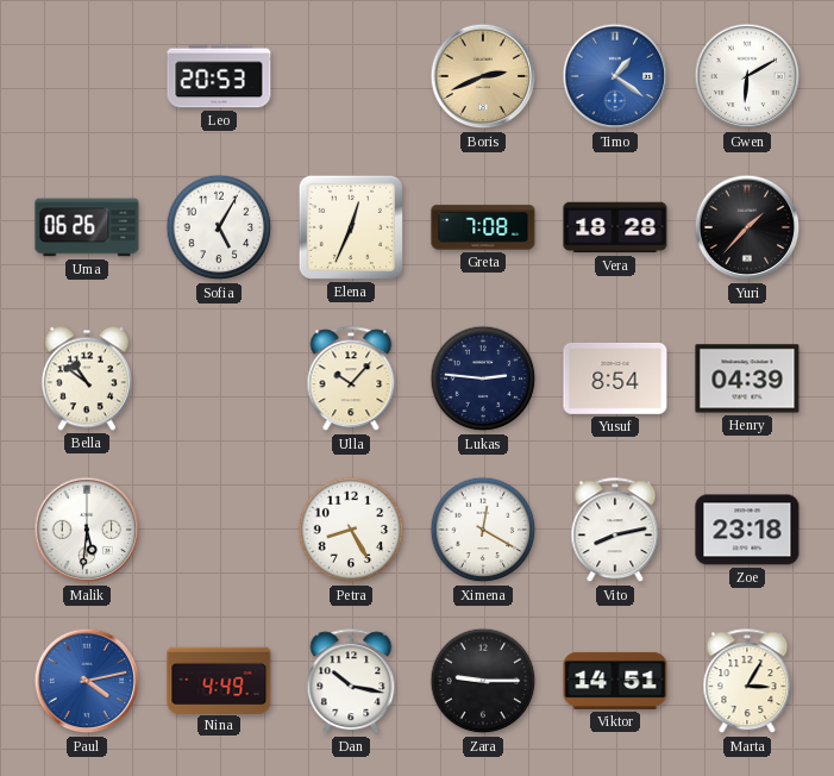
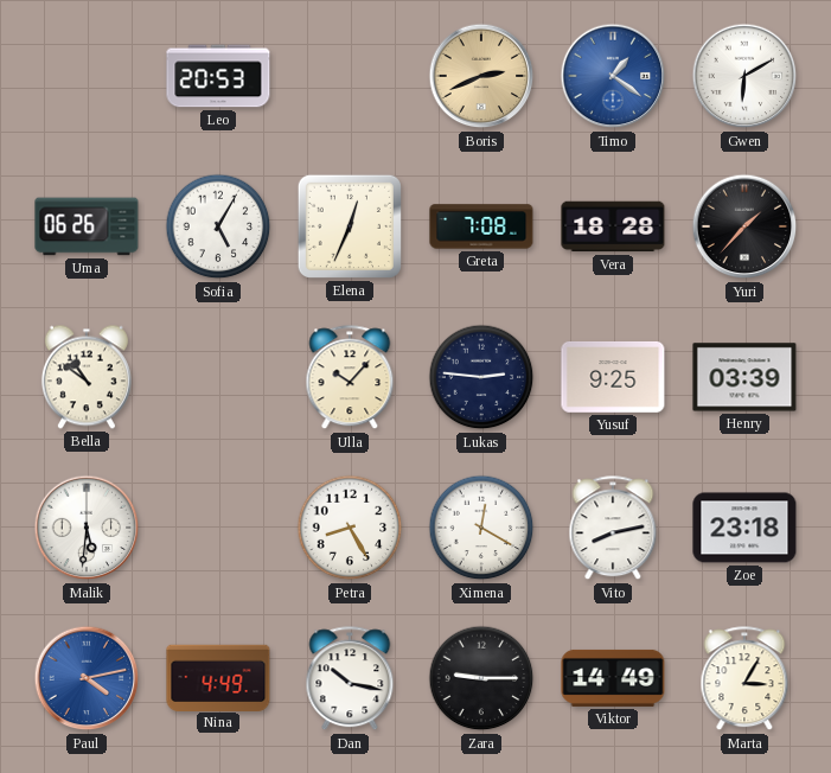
Yusuf: 8:54 -> 9:25 (613, 377)
Henry: 04:39 -> 03:39 (744, 377)
Viktor: 14:51 -> 14:49 (613, 678)
